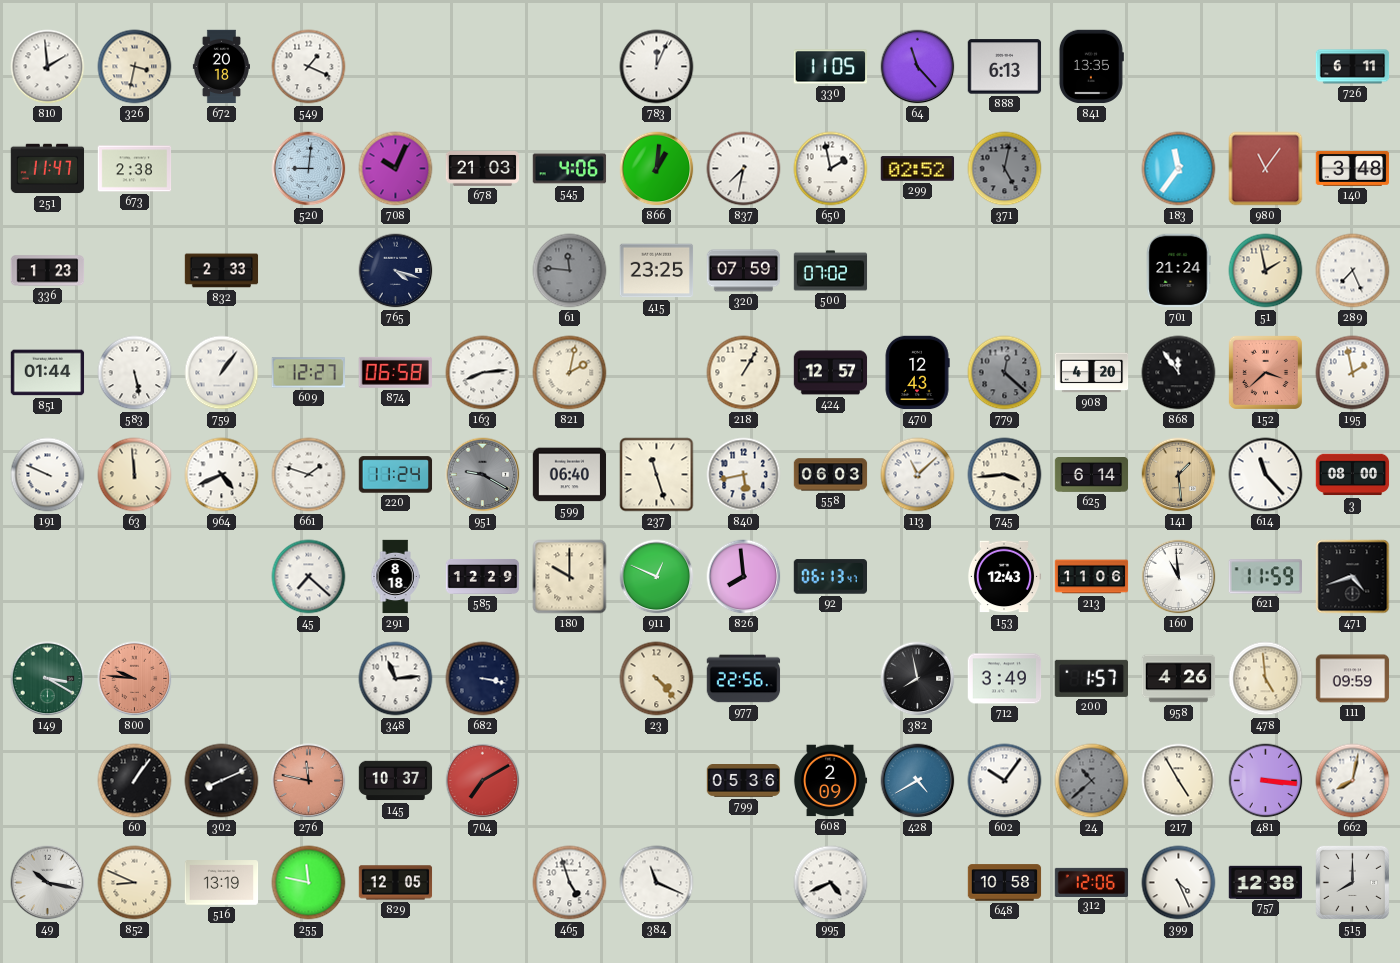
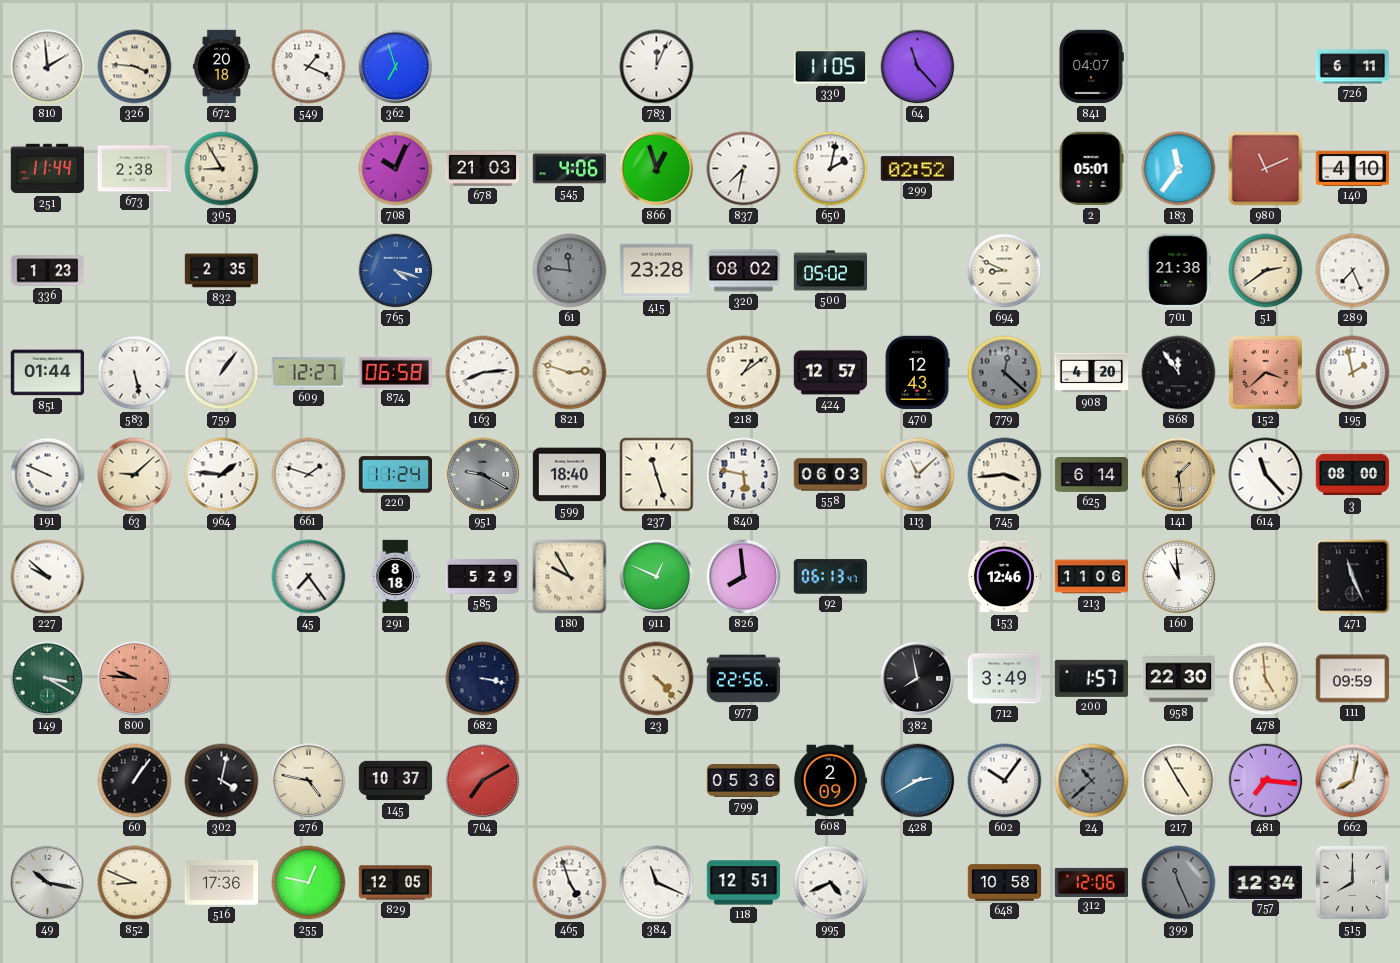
326: 3:32 -> 3:46 (135, 67)
362: none -> 6:57 (396, 67)
888: 6:13 -> none (1005, 67)
841: 13:35 -> 04:07 (1091, 67)
251: 11:47 -> 11:44 (48, 169)
305: none -> 8:55 (222, 169)
520: 9:01 -> none (309, 169)
866: 1:01 -> 12:57 (657, 169)
650: 1:58 -> 2:02 (831, 169)
371: 5:02 -> none (1005, 169)
2: none -> 05:01 (1091, 169)
980: 11:06 -> 11:11 (1266, 169)
140: 3:48 -> 4:10 (1353, 168)
832: 2:33 -> 2:35 (222, 271)
765 dial: navy -> blue (396, 271)
415: 23:25 -> 23:28 (657, 271)
320: 07:59 -> 08:02 (744, 271)
500: 07:02 -> 05:02 (831, 271)
694: none -> 8:49 (1005, 271)
701: 21:24 -> 21:38 (1178, 271)
51: 1:58 -> 2:39 (1266, 271)
821: 2:02 -> 2:48 (570, 373)
218: 1:05 -> 1:09 (744, 373)
63: 11:59 -> 9:08 (135, 475)
964: 4:41 -> 1:46 (222, 475)
599: 06:40 -> 18:40 (570, 475)
840: 5:43 -> 5:47 (744, 475)
227: none -> 9:52 (48, 577)
45: 7:22 -> 7:24 (309, 577)
585: 12:29 -> 5:29 (483, 576)
180: 10:00 -> 9:55 (570, 577)
153: 12:43 -> 12:46 (1004, 577)
621: 11:59 -> none (1265, 577)
471: 4:42 -> 11:26 (1353, 577)
348: 11:14 -> none (396, 679)
958: 4:26 -> 22:30 (1179, 679)
302: 8:11 -> 4:02 (222, 781)
276: 11:47 -> 4:47 (309, 781)
276 dial: salmon -> cream (309, 781)
428: 4:40 -> 2:40 (918, 781)
481: 3:16 -> 7:16 (1266, 781)
516: 13:19 -> 17:36 (222, 883)
255: 11:47 -> 12:47 (309, 883)
118: none -> 12:51 (744, 883)
399: 4:26 -> 11:26 (1179, 883)
399 dial: white -> grey (1179, 883)
757: 12:38 -> 12:34 (1266, 882)
